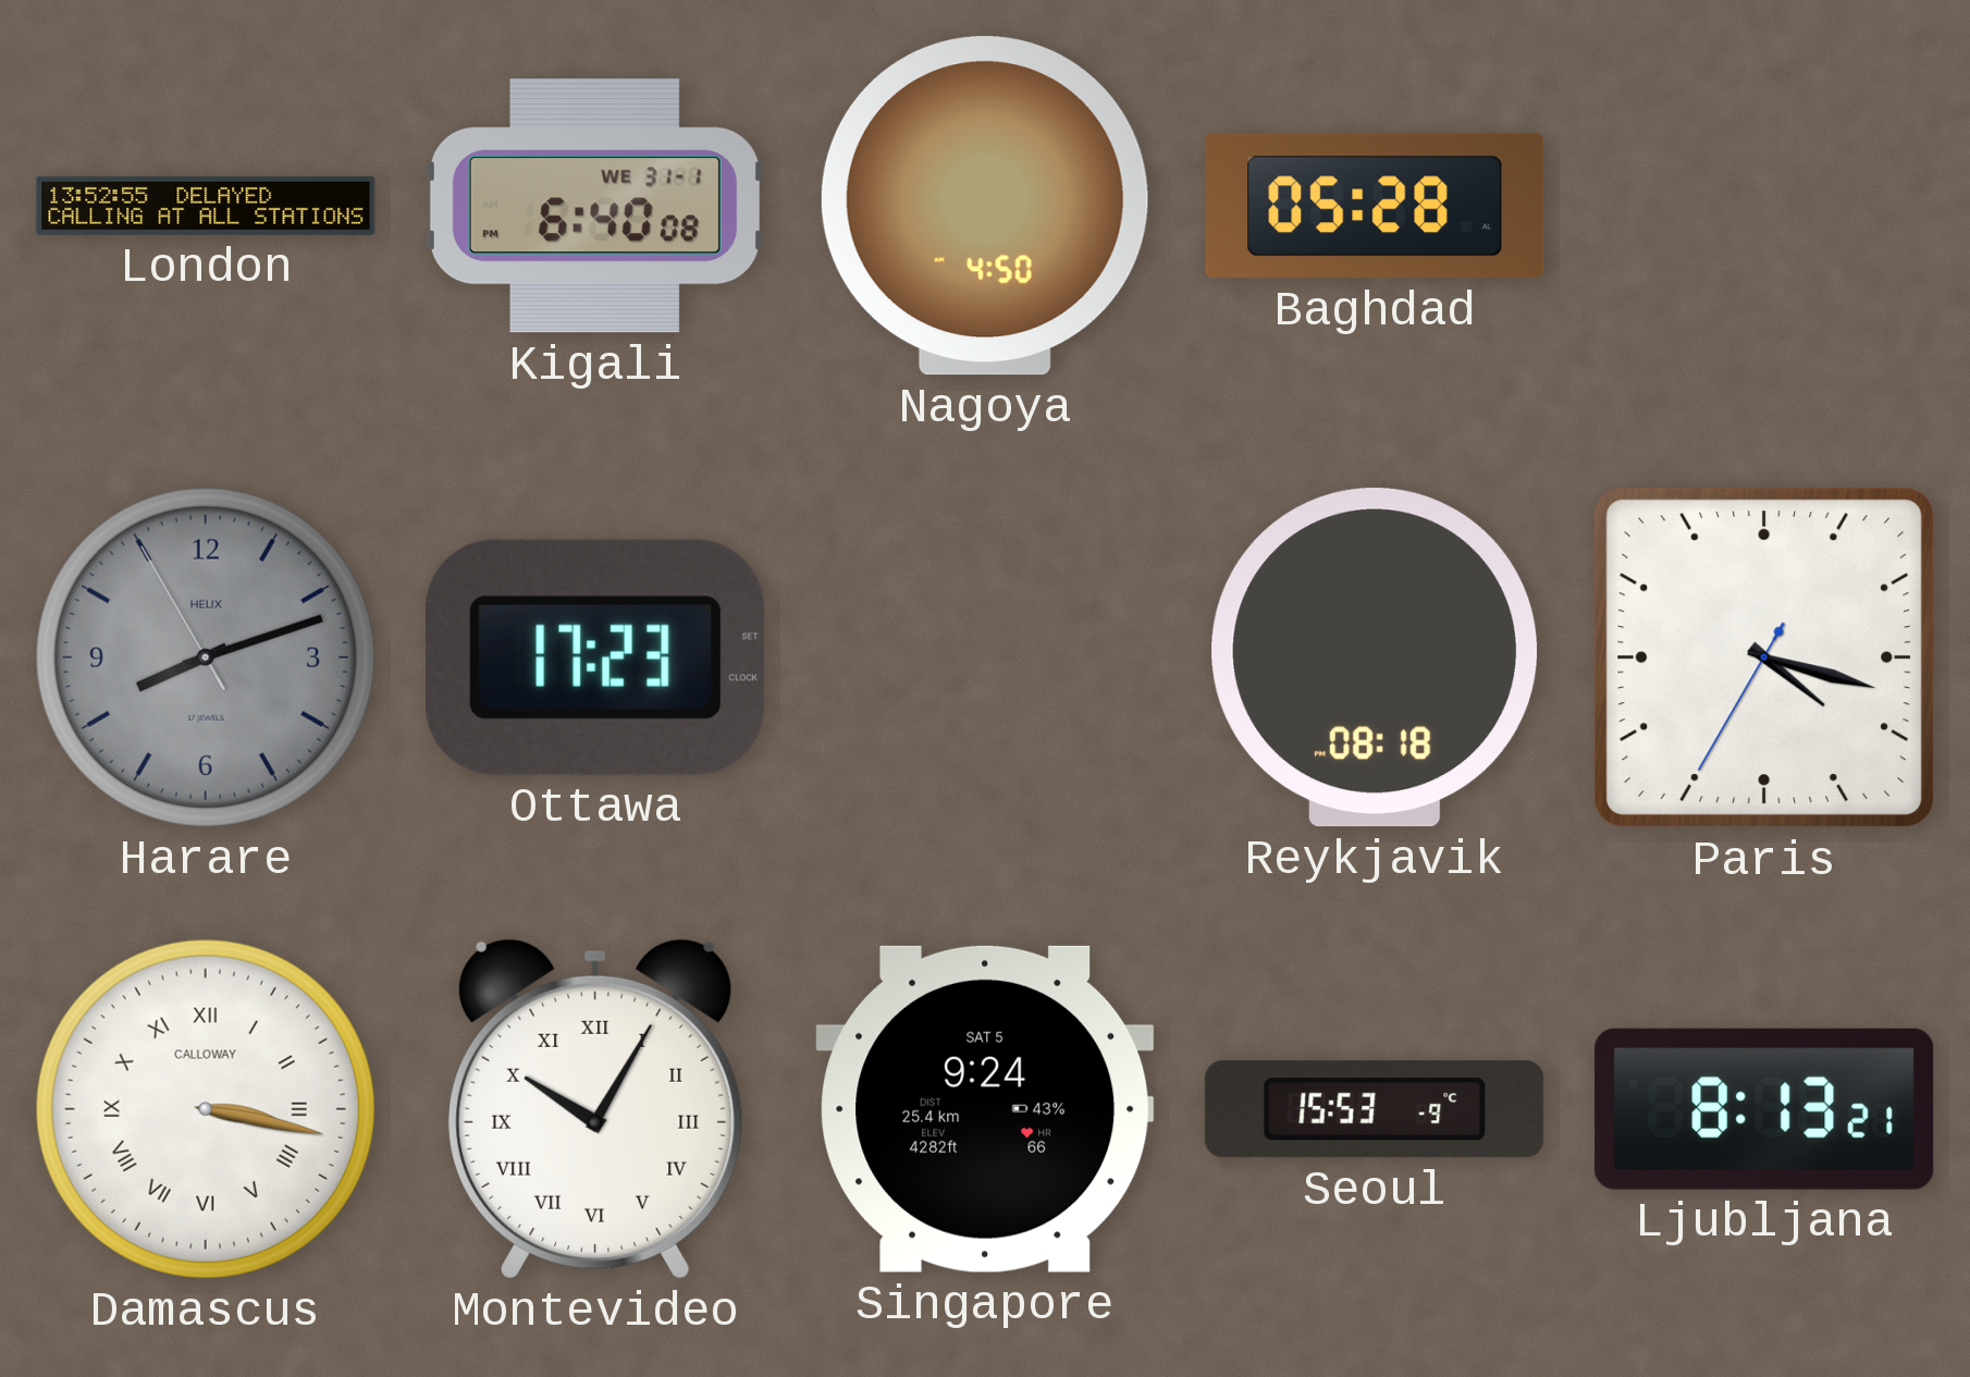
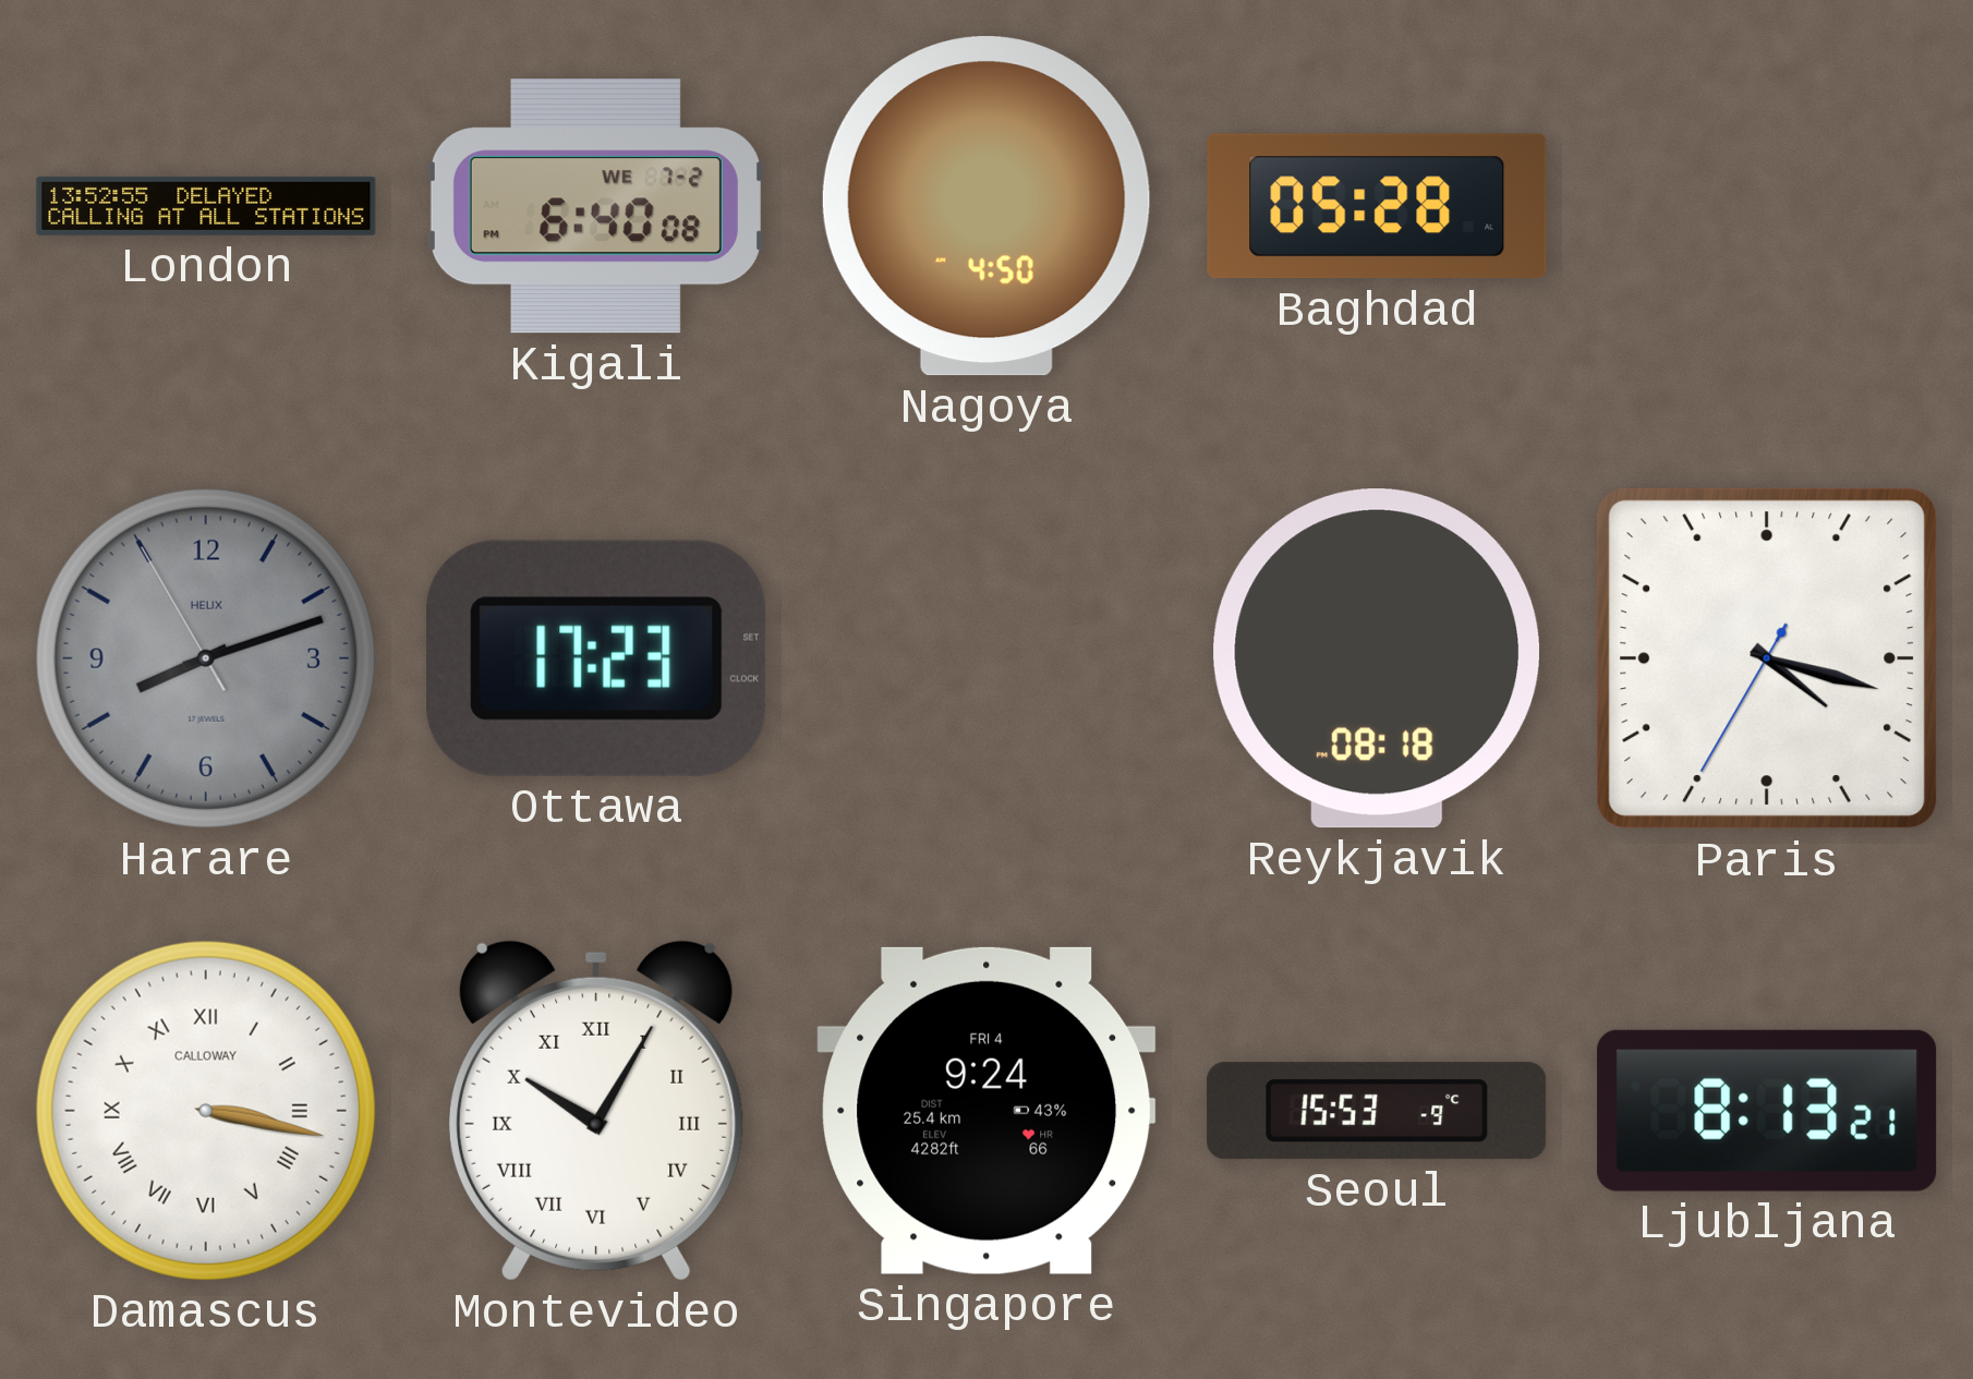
Kigali date: WE 31-1 -> WE 7-2 (596, 206)
Singapore date: SAT 5 -> FRI 4 (986, 1111)
